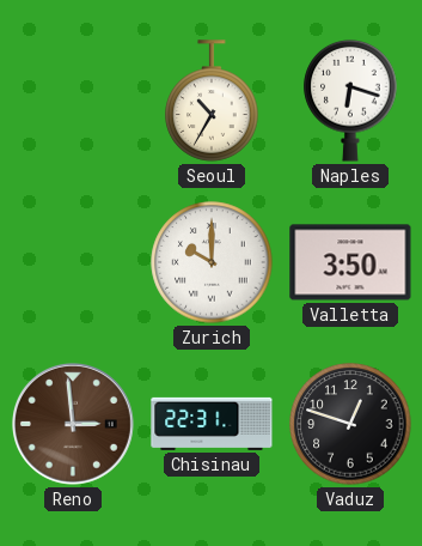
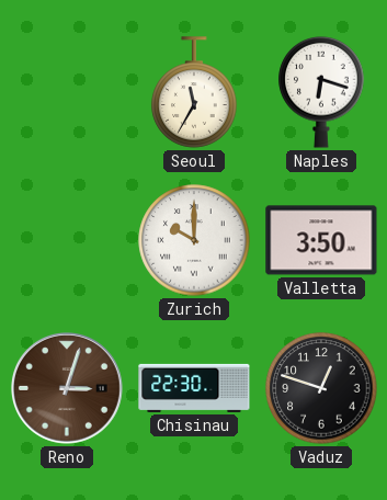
Seoul: 10:35 -> 11:35 (194, 92)
Reno: 2:59 -> 3:03 (68, 389)
Chisinau: 22:31 -> 22:30 (194, 388)
